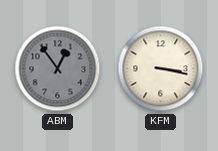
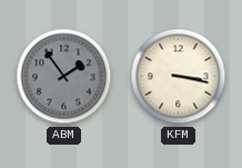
ABM: 12:54 -> 1:54 (64, 77)
